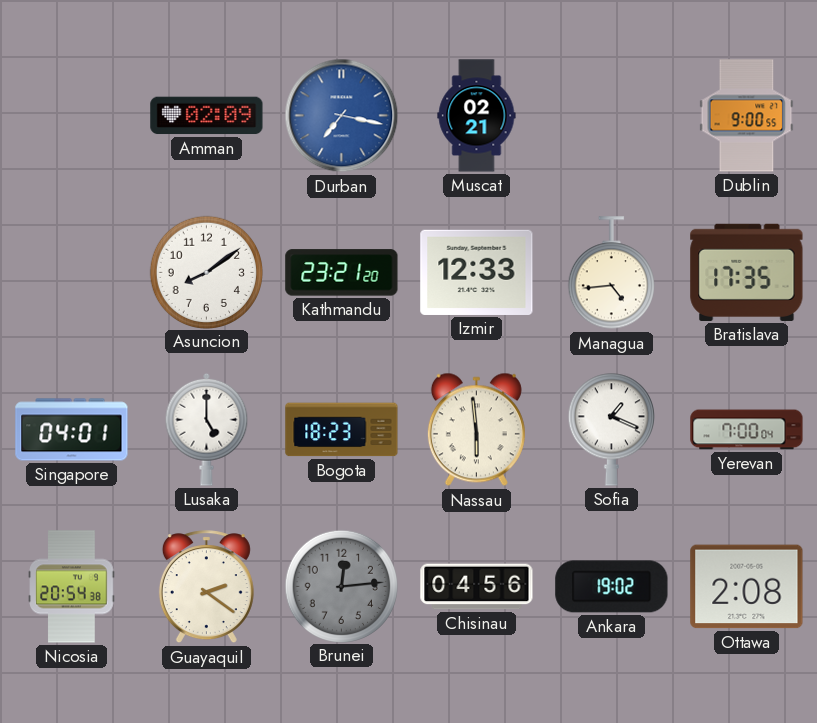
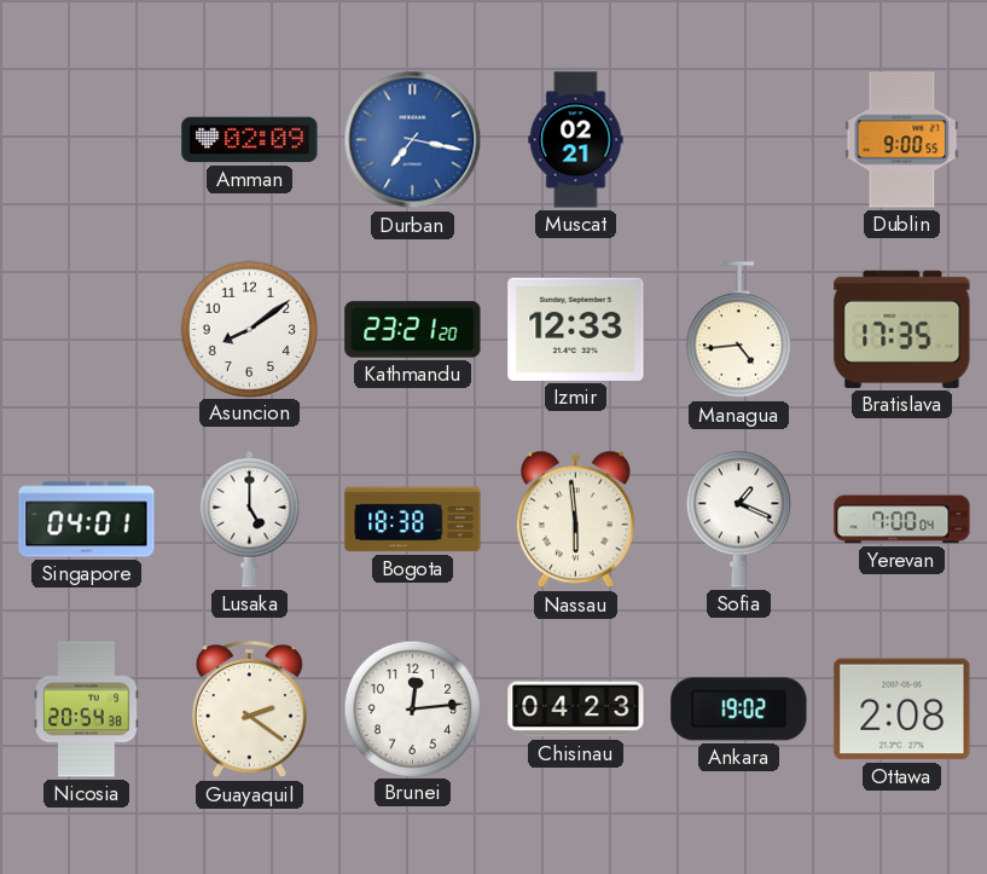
Bogota: 18:23 -> 18:38 (413, 520)
Brunei dial: grey -> white (412, 708)
Chisinau: 04:56 -> 04:23 (576, 710)
